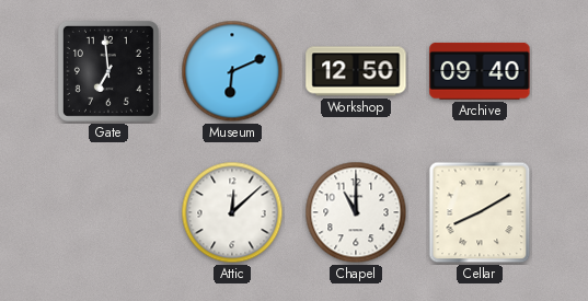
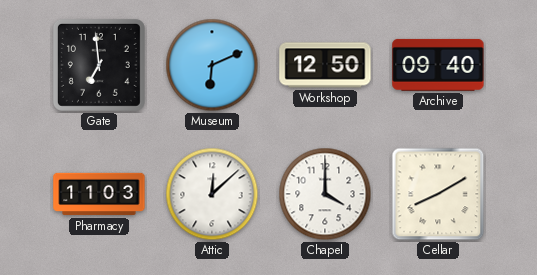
Pharmacy: none -> 11:03 (99, 194)
Chapel: 11:00 -> 4:00 (325, 194)
